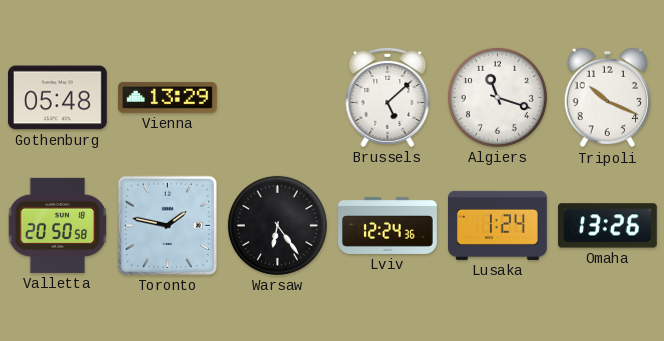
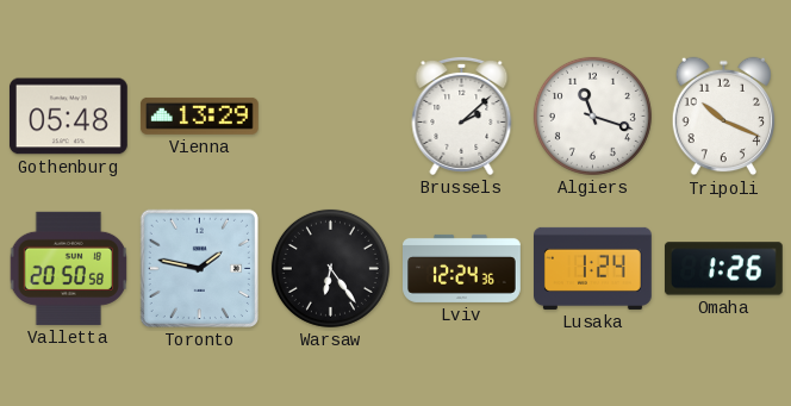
Brussels: 5:08 -> 2:08 (462, 115)
Omaha: 13:26 -> 1:26 (723, 269)
